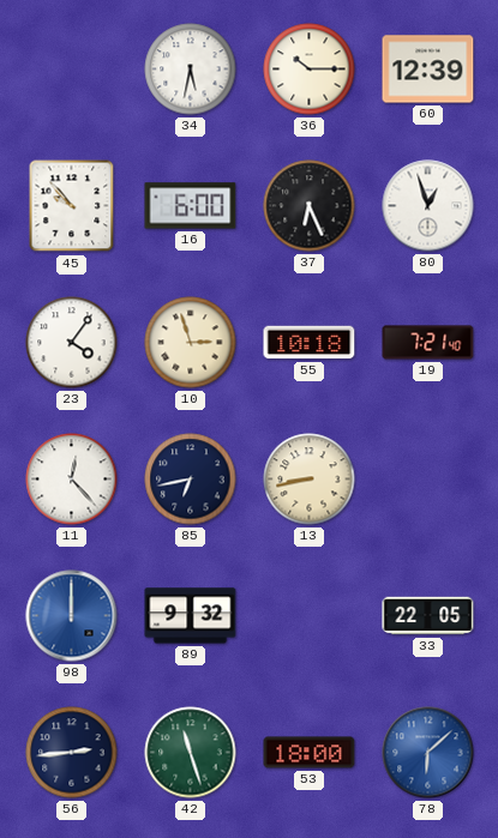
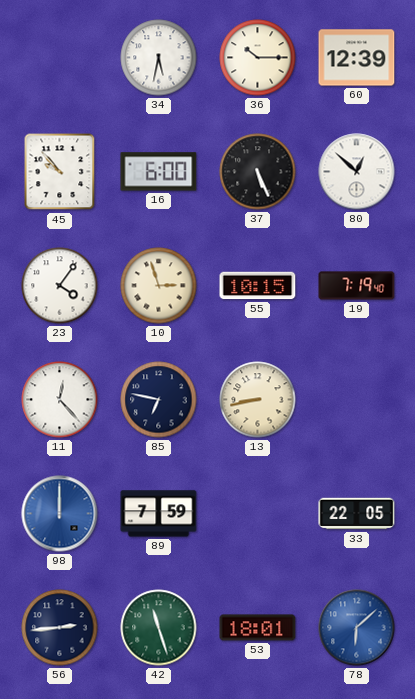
37: 6:26 -> 5:26 (258, 172)
80: 12:57 -> 12:52 (357, 172)
55: 10:18 -> 10:15 (258, 286)
19: 7:21 -> 7:19 (357, 286)
85: 6:43 -> 6:47 (159, 400)
89: 9:32 -> 7:59 (159, 514)
53: 18:00 -> 18:01 (258, 628)
